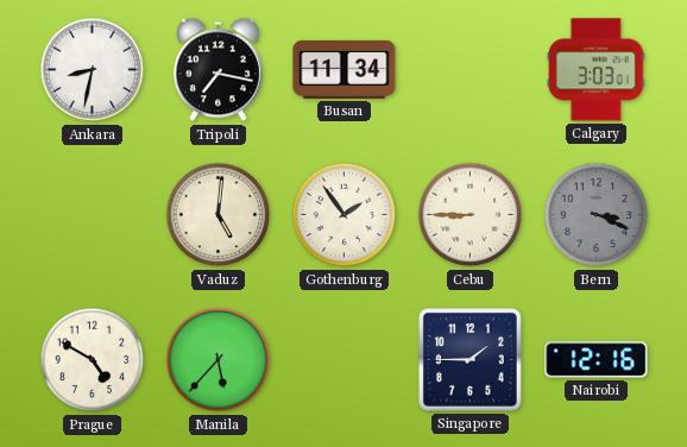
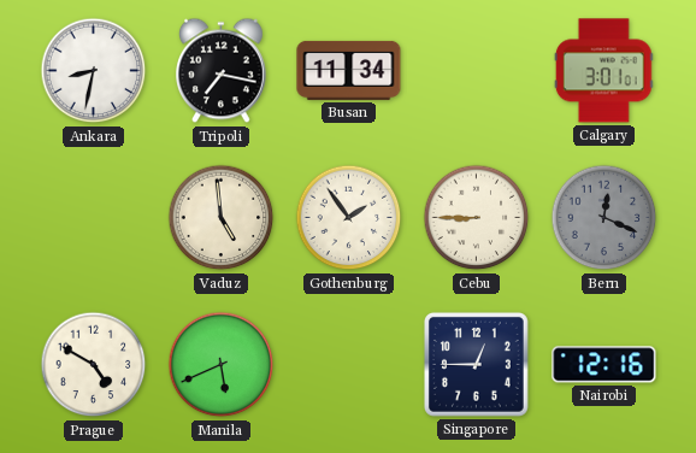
Calgary: 3:03 -> 3:01 (603, 71)
Vaduz: 5:01 -> 4:59 (222, 218)
Bern: 3:19 -> 12:19 (604, 218)
Manila: 5:37 -> 5:41 (222, 365)
Singapore: 1:45 -> 12:45 (477, 365)
